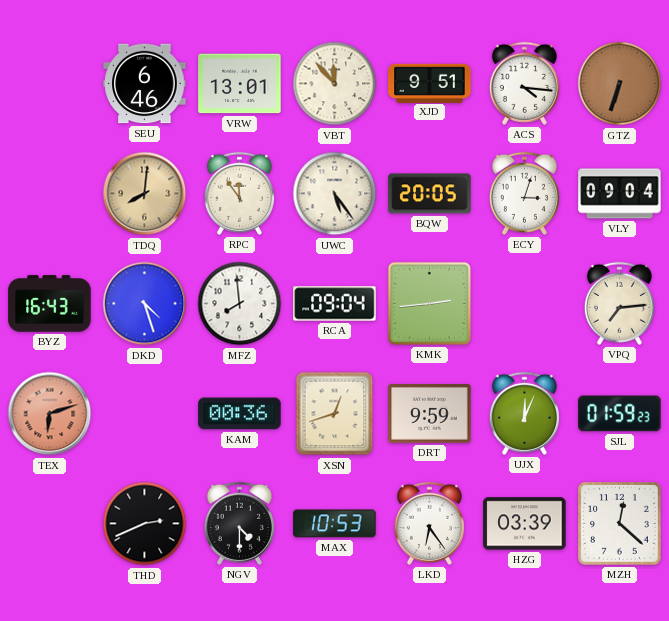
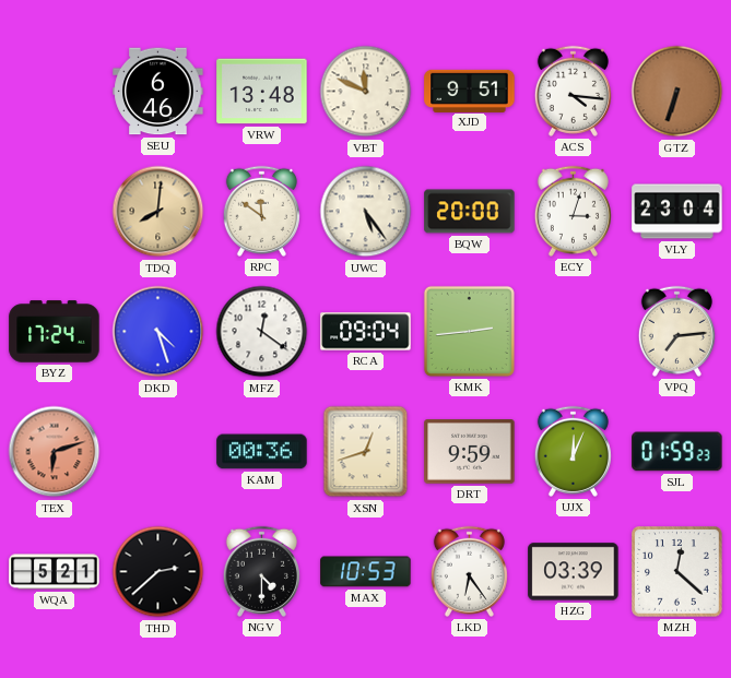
VRW: 13:01 -> 13:48 (262, 92)
VBT: 11:53 -> 11:49 (366, 92)
RPC: 11:54 -> 11:51 (261, 211)
BQW: 20:05 -> 20:00 (470, 212)
VLY: 09:04 -> 23:04 (677, 212)
BYZ: 16:43 -> 17:24 (55, 332)
MFZ: 7:59 -> 12:21 (262, 332)
WQA: none -> 5:21 (55, 572)
THD: 2:41 -> 2:38 (158, 572)
